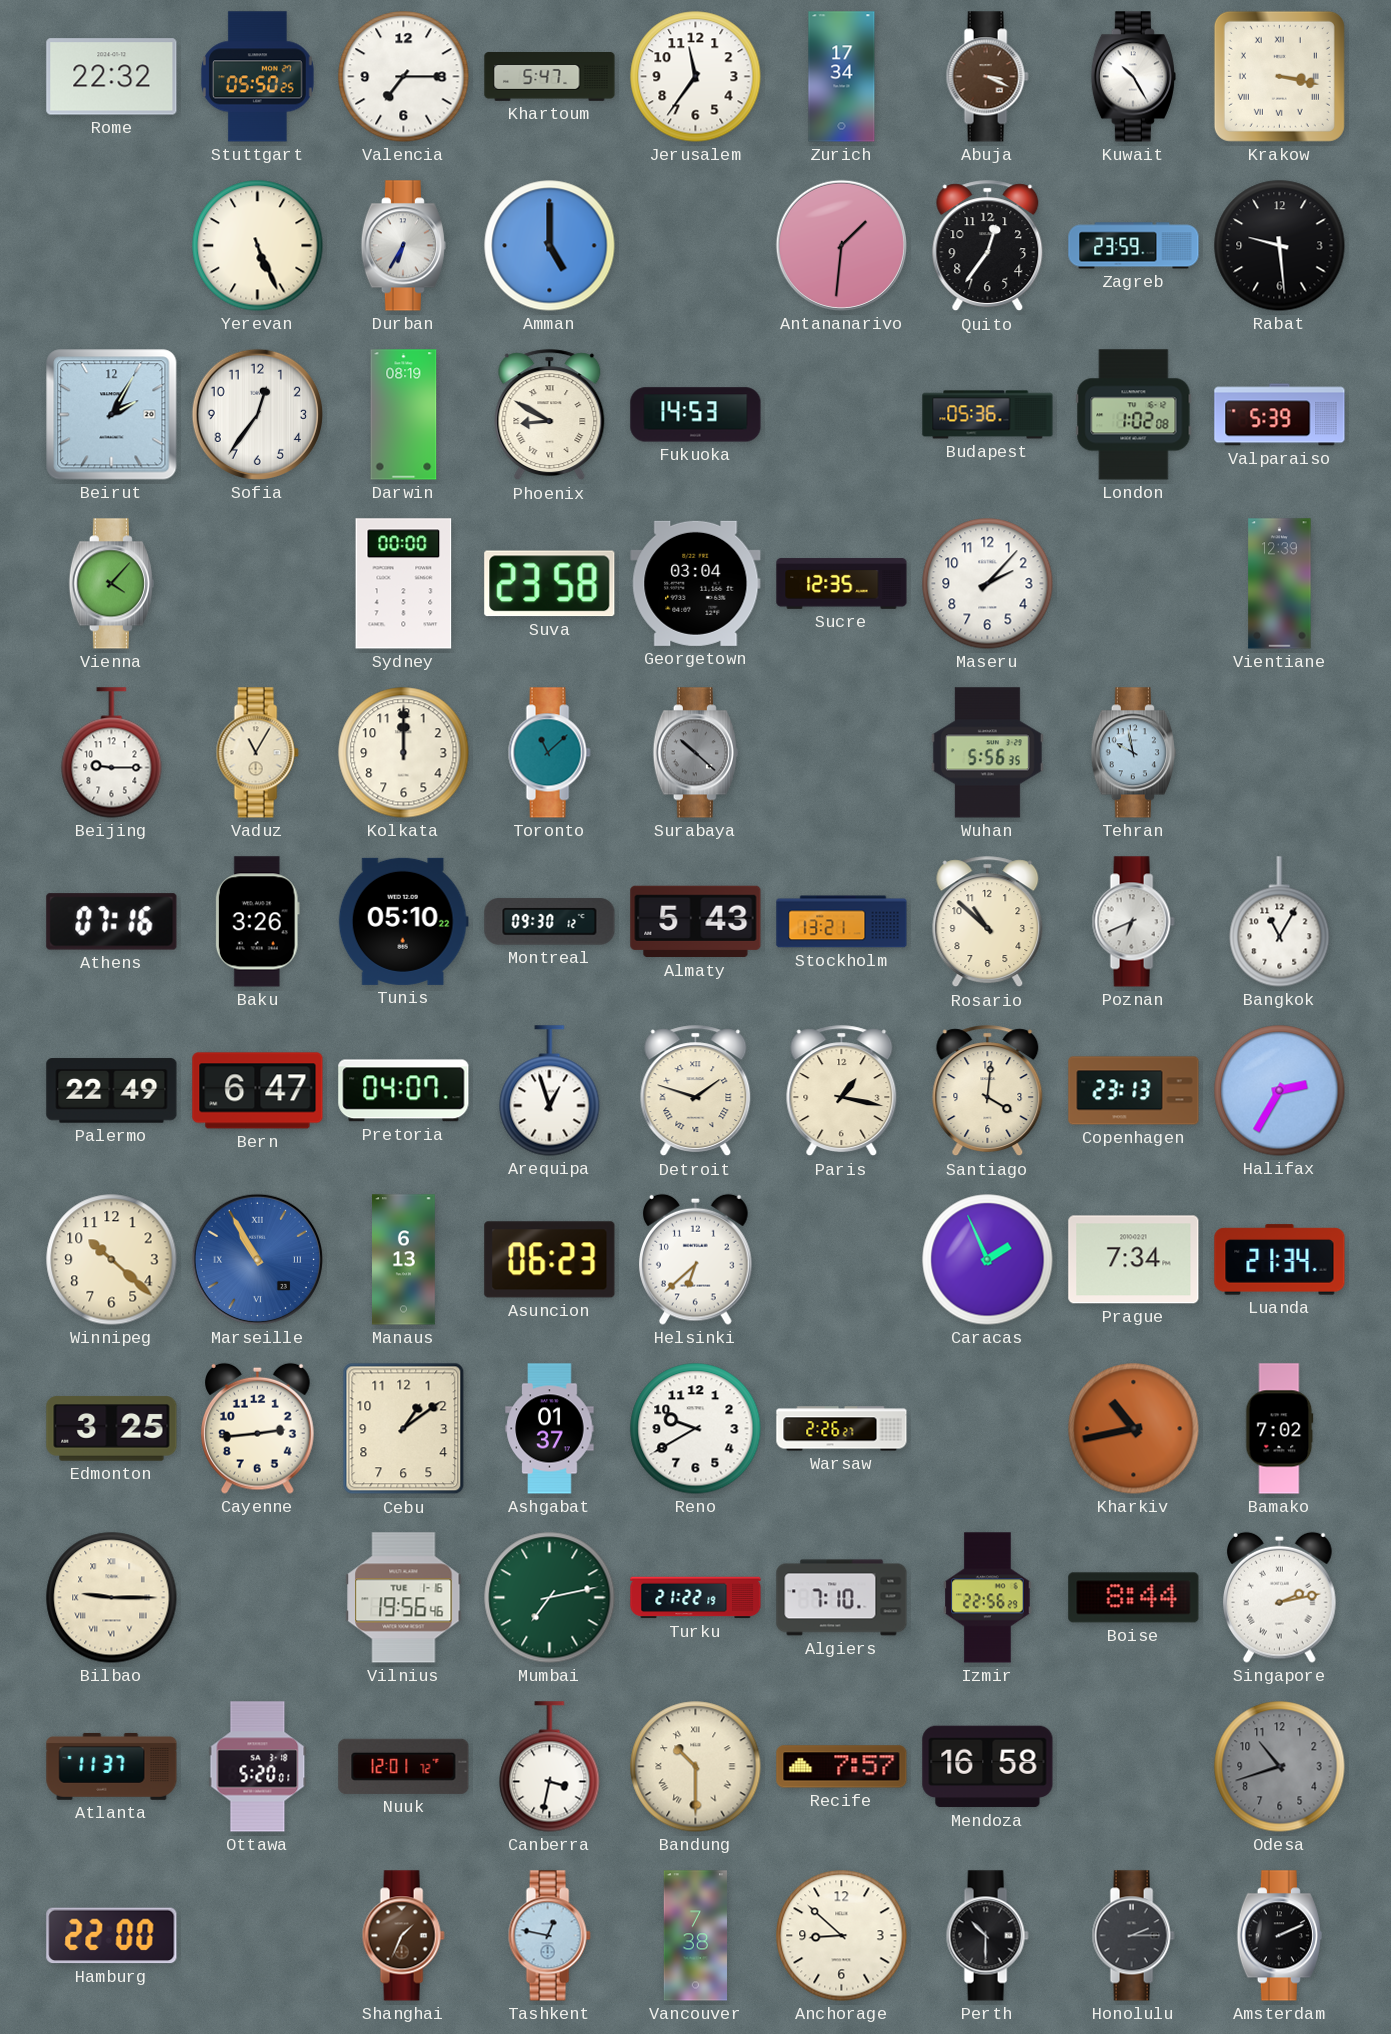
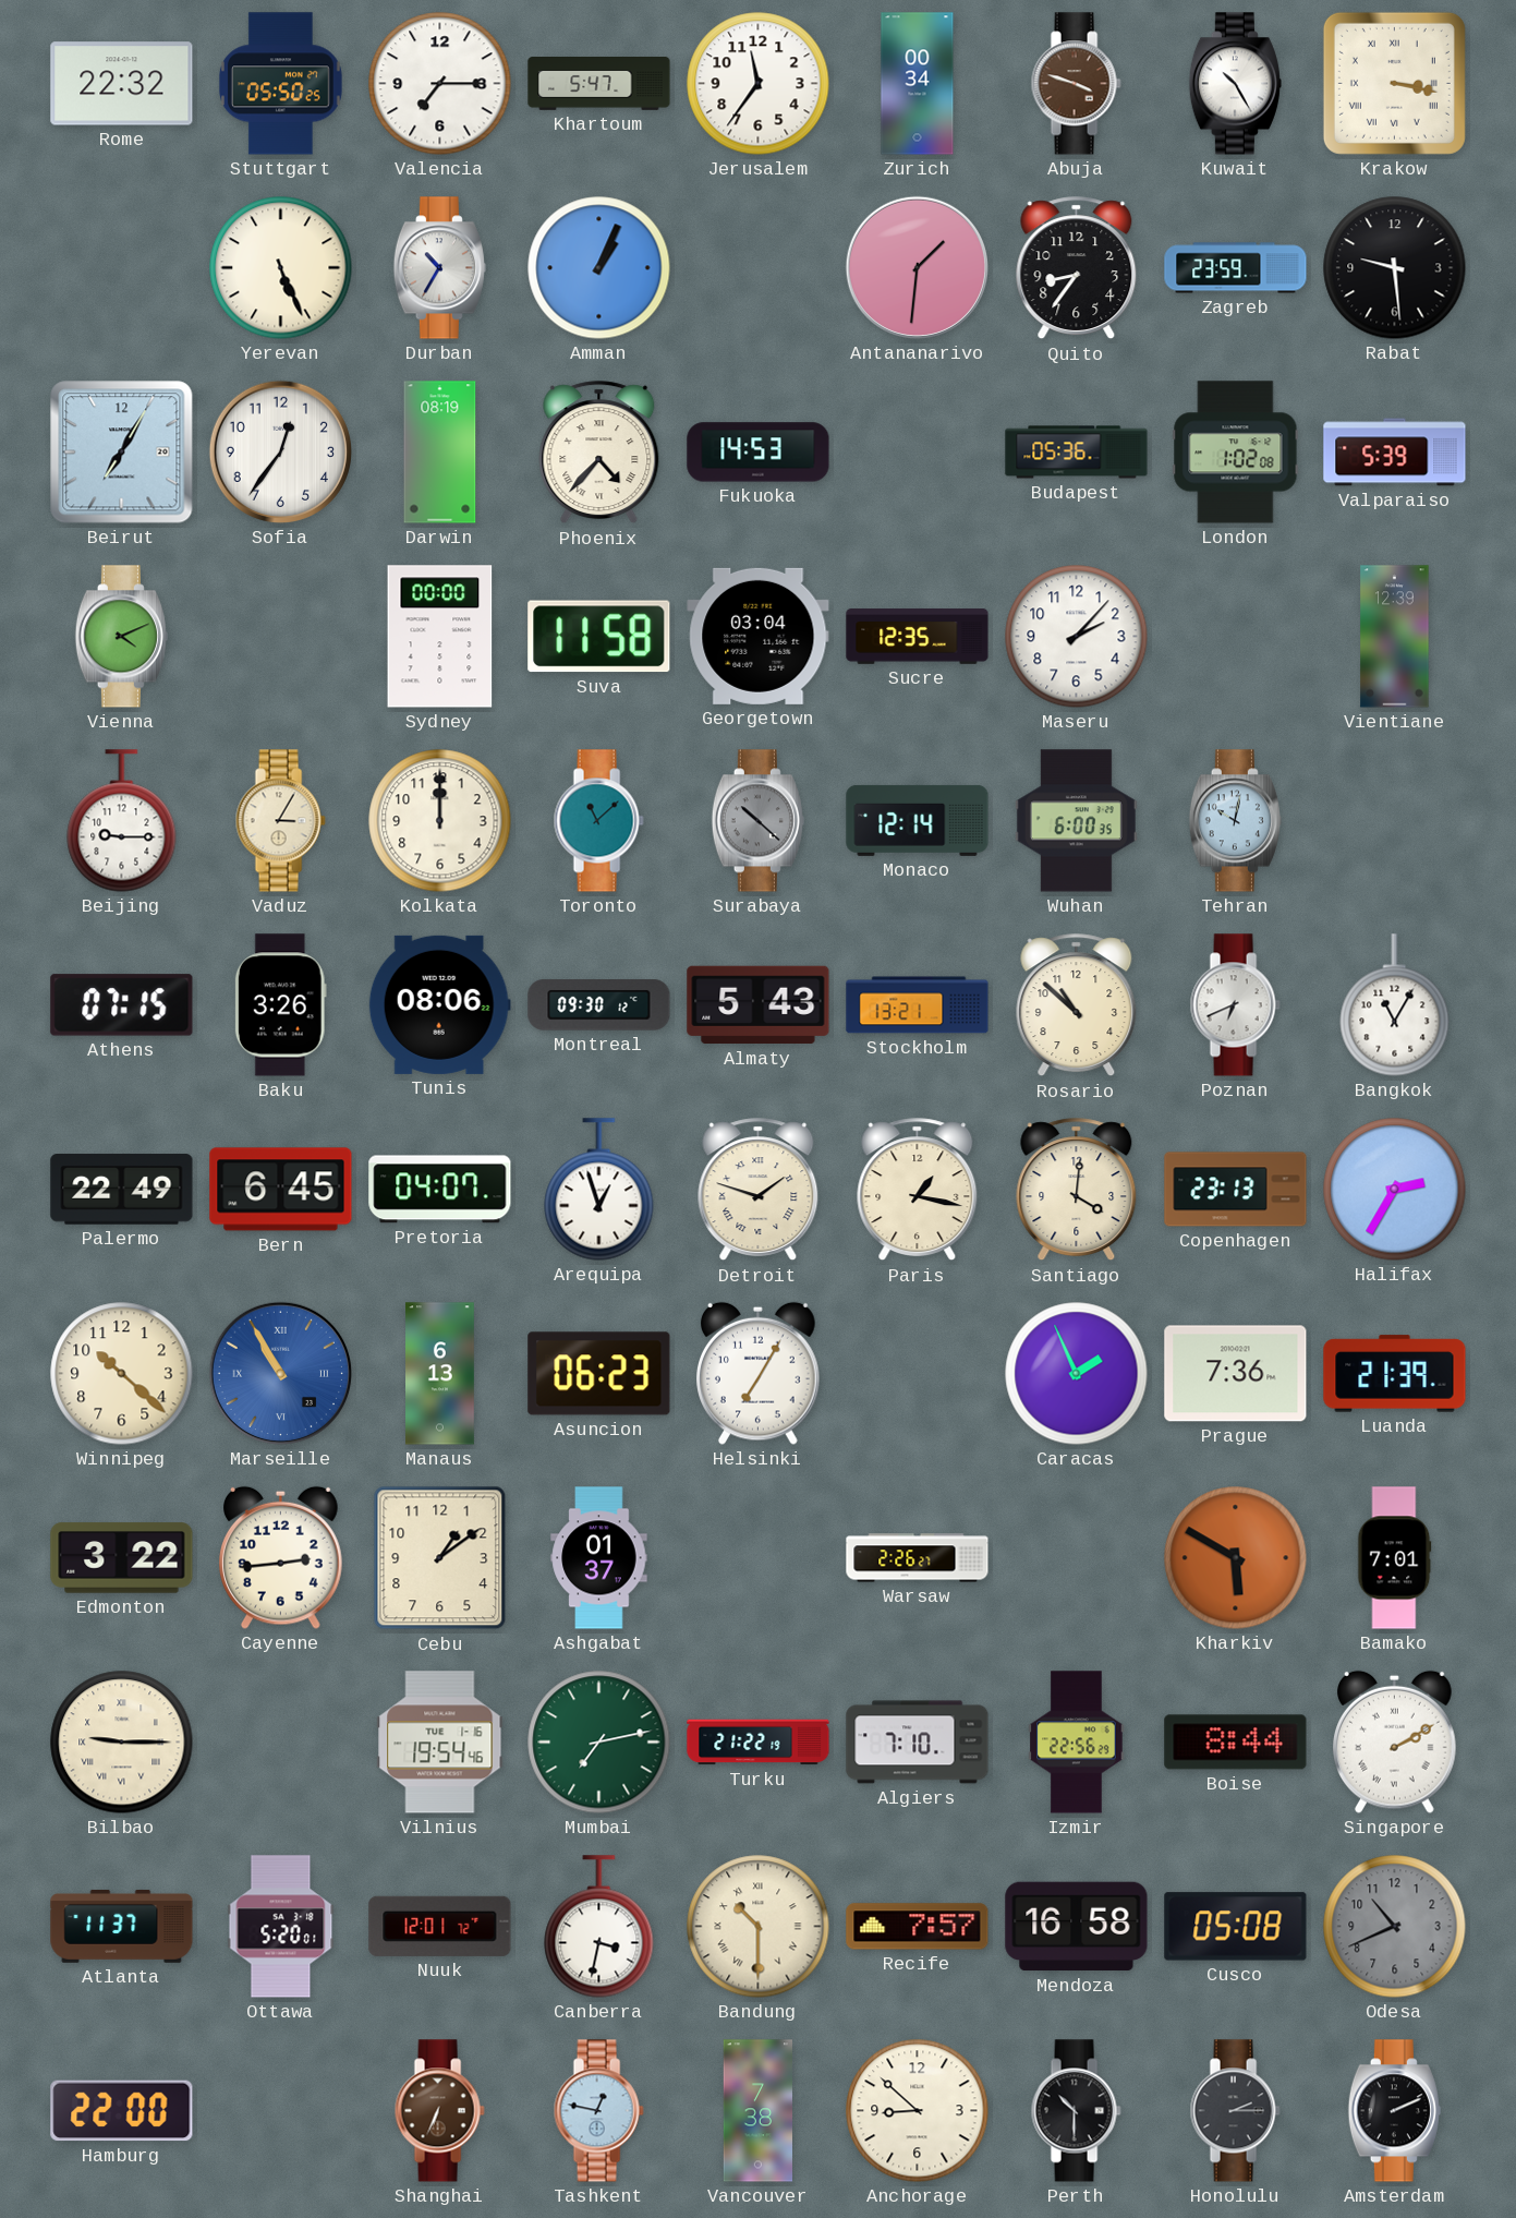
Zurich: 17:34 -> 00:34 (918, 84)
Abuja: 3:19 -> 3:48 (1076, 84)
Durban: 6:35 -> 10:35 (439, 268)
Amman: 5:00 -> 1:04 (599, 268)
Quito: 12:36 -> 8:36 (1077, 268)
Beirut: 2:05 -> 7:05 (122, 453)
Phoenix: 8:50 -> 4:37 (599, 453)
Vienna: 4:07 -> 4:11 (121, 637)
Suva: 23:58 -> 11:58 (599, 637)
Vaduz: 11:05 -> 3:05 (280, 821)
Monaco: none -> 12:14 (918, 820)
Wuhan: 5:56 -> 6:00 (1076, 821)
Tehran: 9:58 -> 10:02 (1235, 821)
Athens: 07:16 -> 07:15 (122, 1005)
Tunis: 05:10 -> 08:06 (439, 1004)
Bern: 6:47 -> 6:45 (281, 1190)
Helsinki: 6:38 -> 7:05 (759, 1373)
Prague: 7:34 -> 7:36 (1236, 1374)
Luanda: 21:34 -> 21:39 (1395, 1374)
Edmonton: 3:25 -> 3:22 (122, 1558)
Reno: 9:40 -> none (696, 1429)
Kharkiv: 10:43 -> 5:50 (1236, 1558)
Bamako: 7:02 -> 7:01 (1395, 1558)
Vilnius: 19:56 -> 19:54 (440, 1743)
Singapore: 2:13 -> 2:10 (1395, 1741)
Cusco: none -> 05:08 (1236, 1927)
Odesa: 10:42 -> 10:41 (1395, 1927)
Shanghai: 1:34 -> 6:34 (439, 2111)
